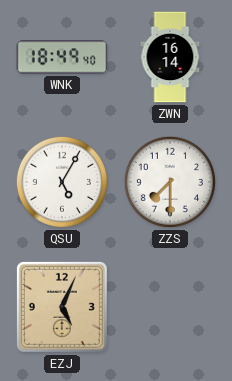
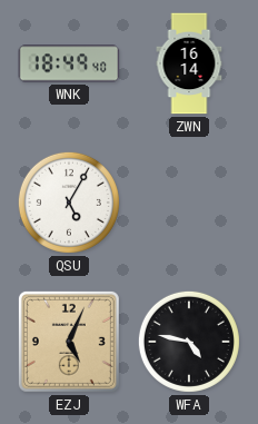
ZZS: 7:30 -> none (170, 182)
WFA: none -> 4:47 (189, 342)
